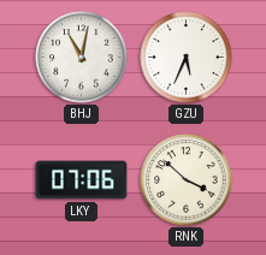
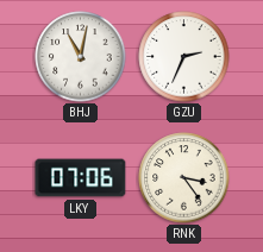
GZU: 5:34 -> 2:34 (184, 57)
RNK: 3:52 -> 3:24 (184, 178)
